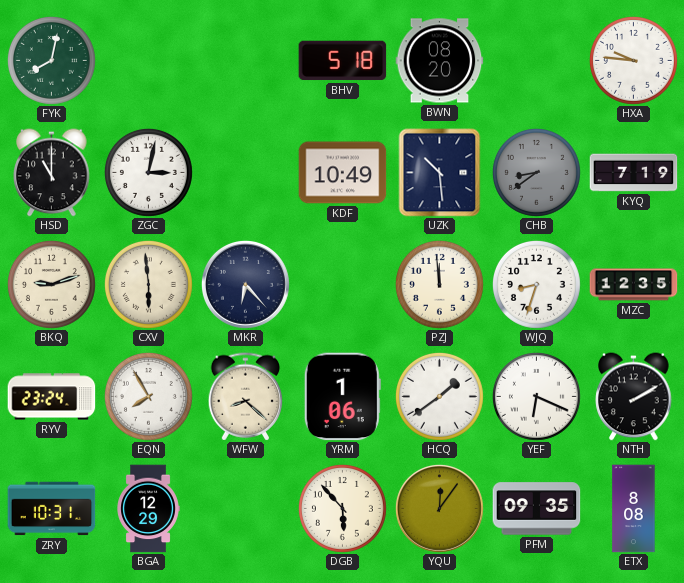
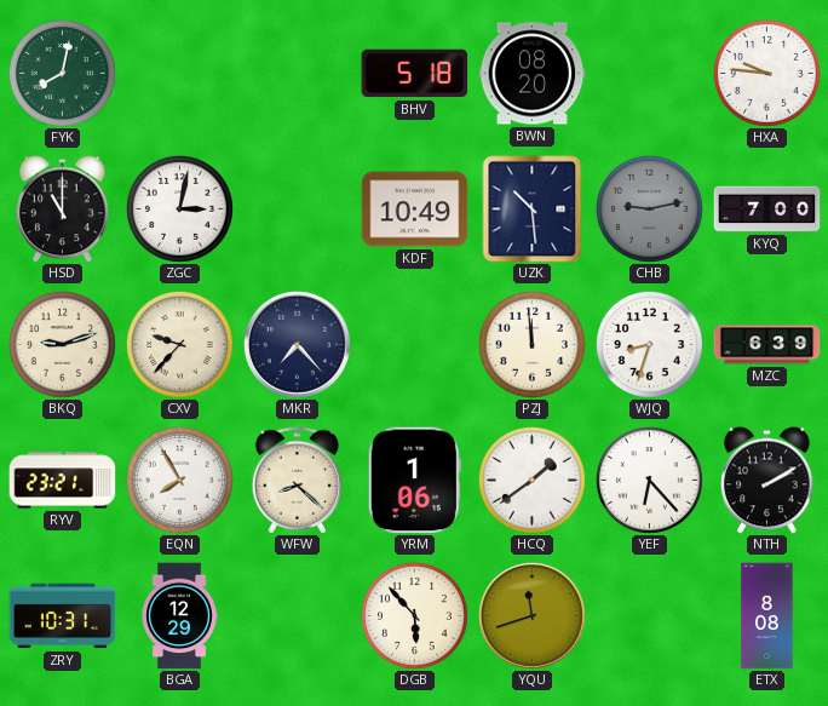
CHB: 8:39 -> 9:13 (649, 208)
KYQ: 7:19 -> 7:00 (767, 209)
CXV: 5:59 -> 9:37 (179, 344)
MKR: 6:23 -> 7:23 (297, 344)
MZC: 12:35 -> 6:39 (767, 345)
RYV: 23:24 -> 23:21 (63, 481)
YEF: 6:19 -> 6:23 (649, 480)
YQU: 12:06 -> 11:42 (531, 615)
PFM: 09:35 -> none (537, 509)
